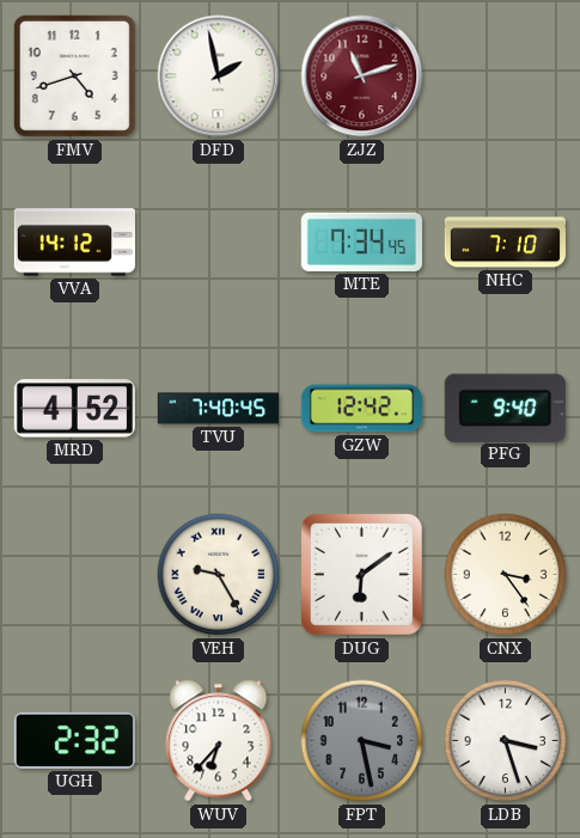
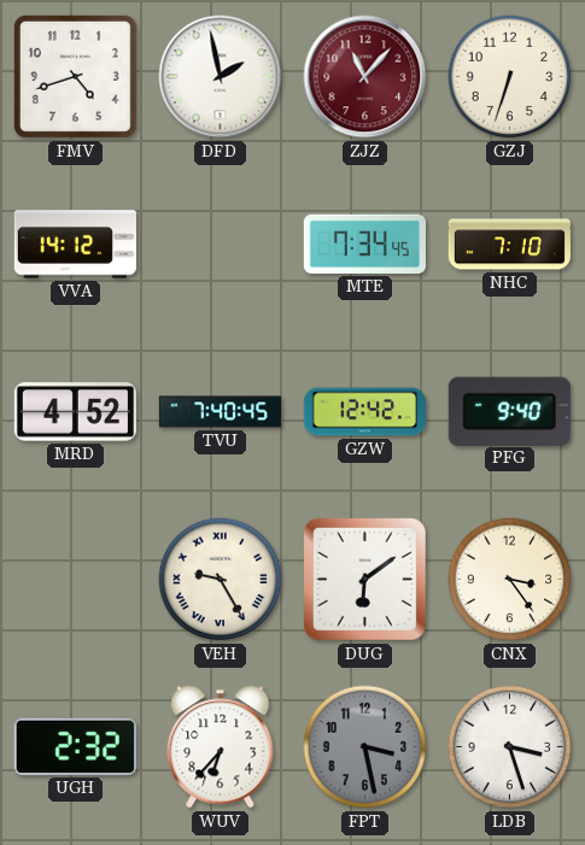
ZJZ: 11:12 -> 11:07 (365, 77)
GZJ: none -> 6:33 (510, 77)
